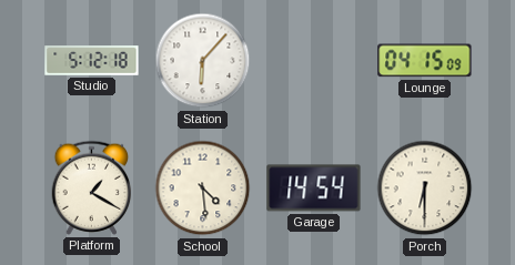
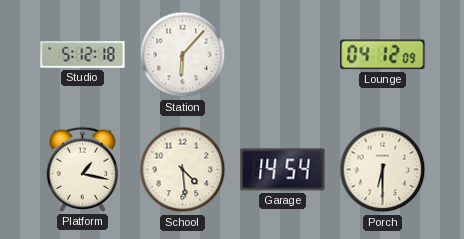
Lounge: 04:15 -> 04:12 (383, 55)
Platform: 1:20 -> 1:17 (83, 169)
